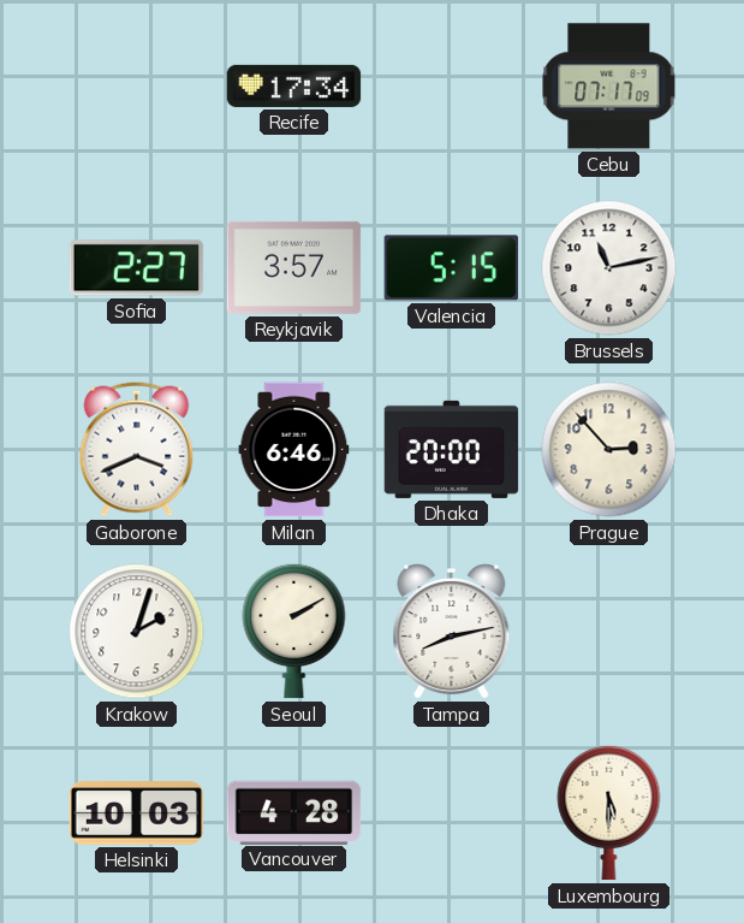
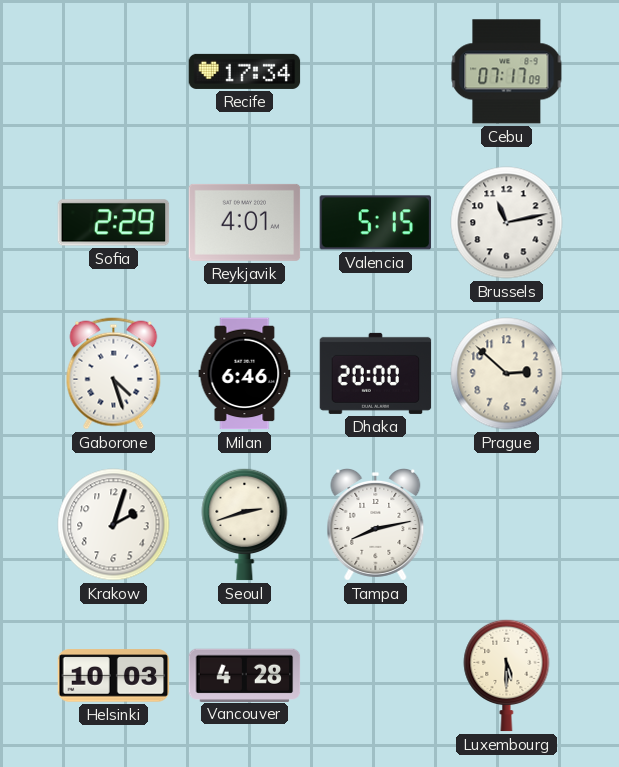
Sofia: 2:27 -> 2:29 (114, 223)
Reykjavik: 3:57 -> 4:01 (245, 222)
Gaborone: 3:41 -> 4:27 (114, 374)
Prague: 2:53 -> 2:52 (507, 374)
Seoul: 2:10 -> 2:42 (245, 524)
